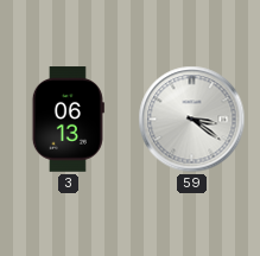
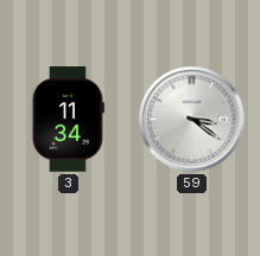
3: 06:13 -> 11:34 (68, 120)
